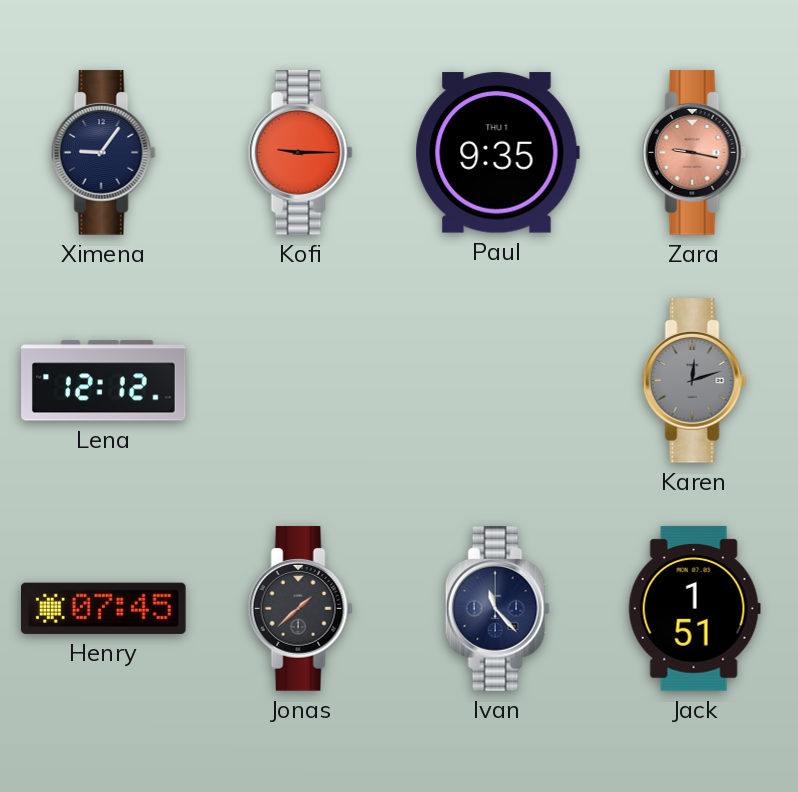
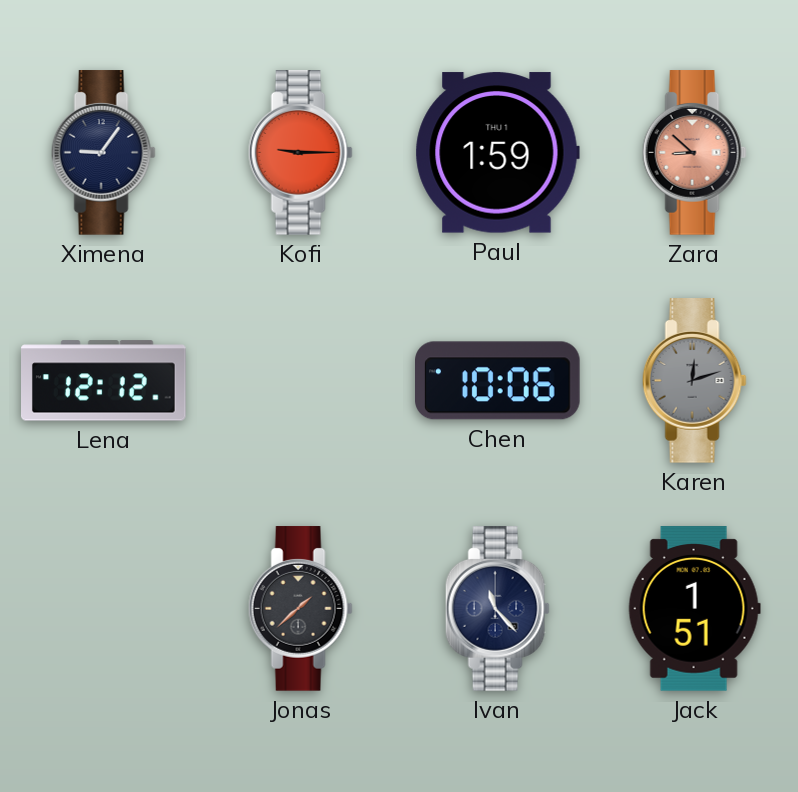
Paul: 9:35 -> 1:59 (497, 153)
Zara: 9:17 -> 8:52 (694, 153)
Chen: none -> 10:06 (498, 381)
Henry: 07:45 -> none (104, 608)
